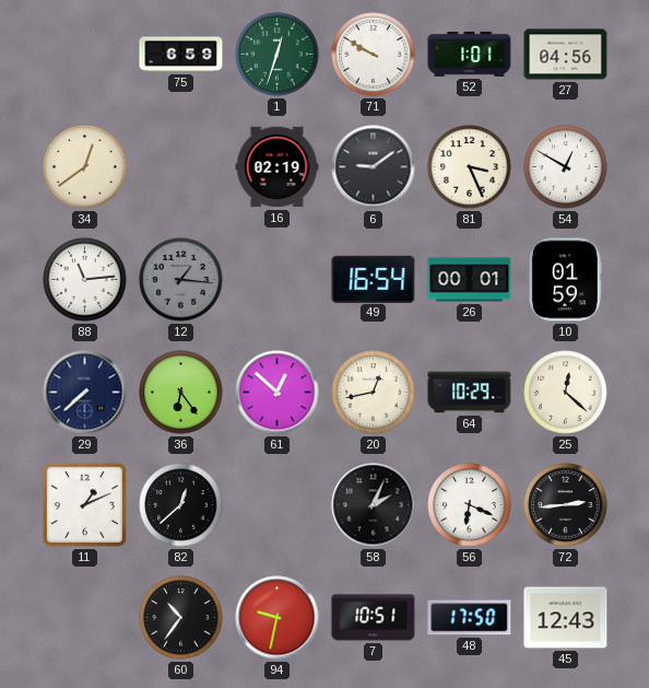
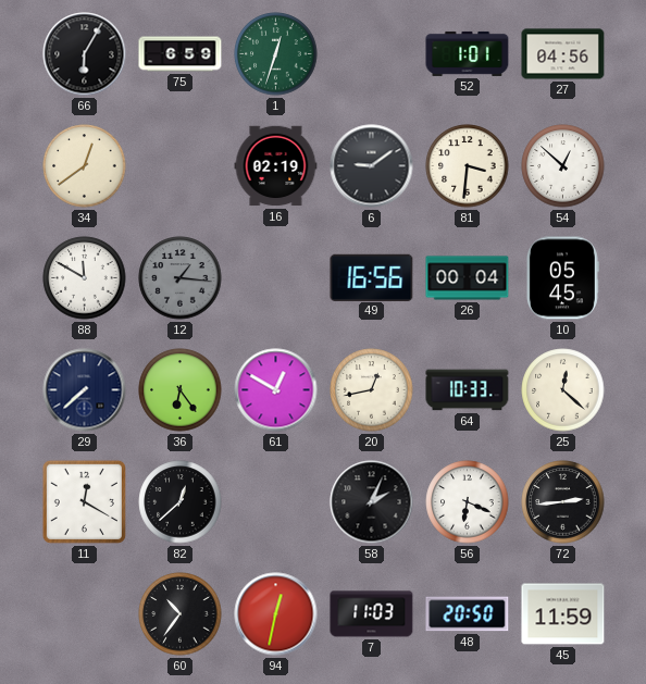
66: none -> 6:05 (85, 54)
71: 9:50 -> none (374, 55)
81: 3:26 -> 3:31 (468, 166)
54: 12:50 -> 12:52 (563, 166)
88: 11:14 -> 11:50 (85, 278)
49: 16:54 -> 16:56 (372, 277)
26: 00:01 -> 00:04 (468, 278)
10: 01:59 -> 05:45 (562, 278)
61: 12:52 -> 12:50 (276, 390)
64: 10:29 -> 10:33 (468, 390)
11: 1:11 -> 12:20 (84, 501)
94: 9:32 -> 12:32 (276, 614)
7: 10:51 -> 11:03 (372, 614)
48: 17:50 -> 20:50 (468, 614)
45: 12:43 -> 11:59 (563, 614)
